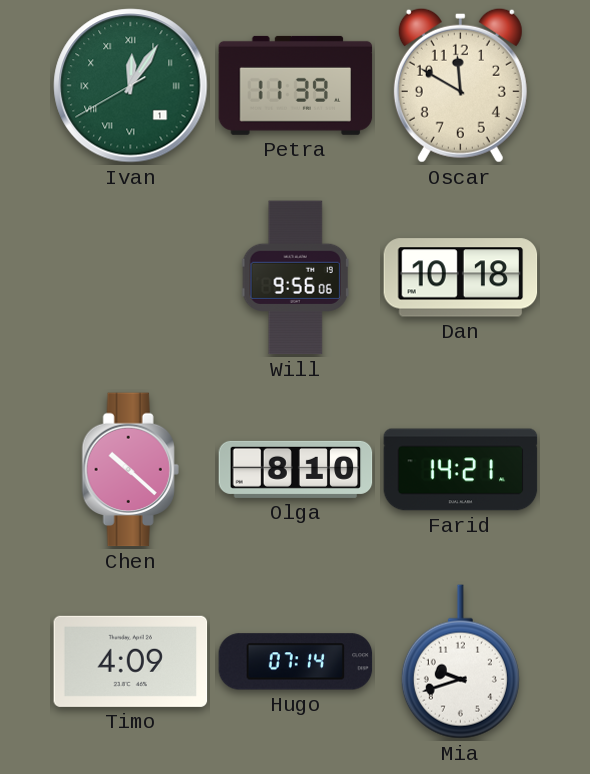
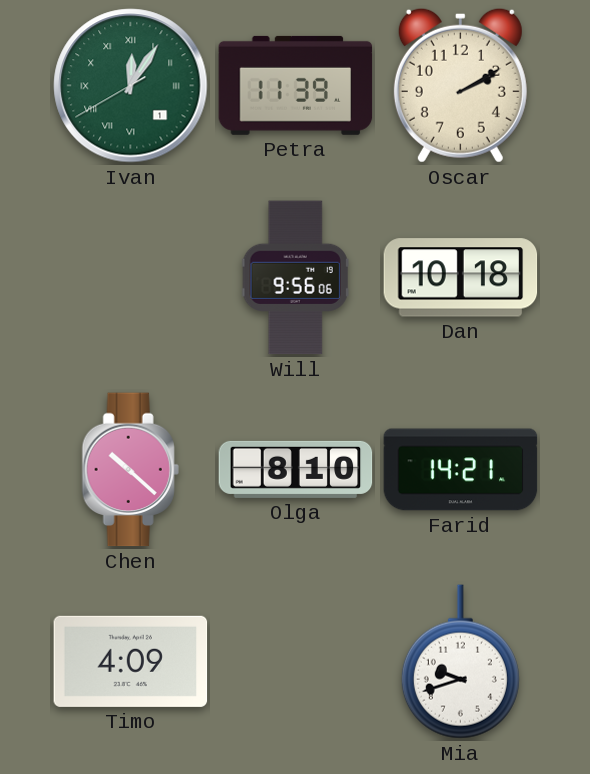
Oscar: 11:50 -> 2:10 (460, 85)
Hugo: 07:14 -> none (296, 662)
